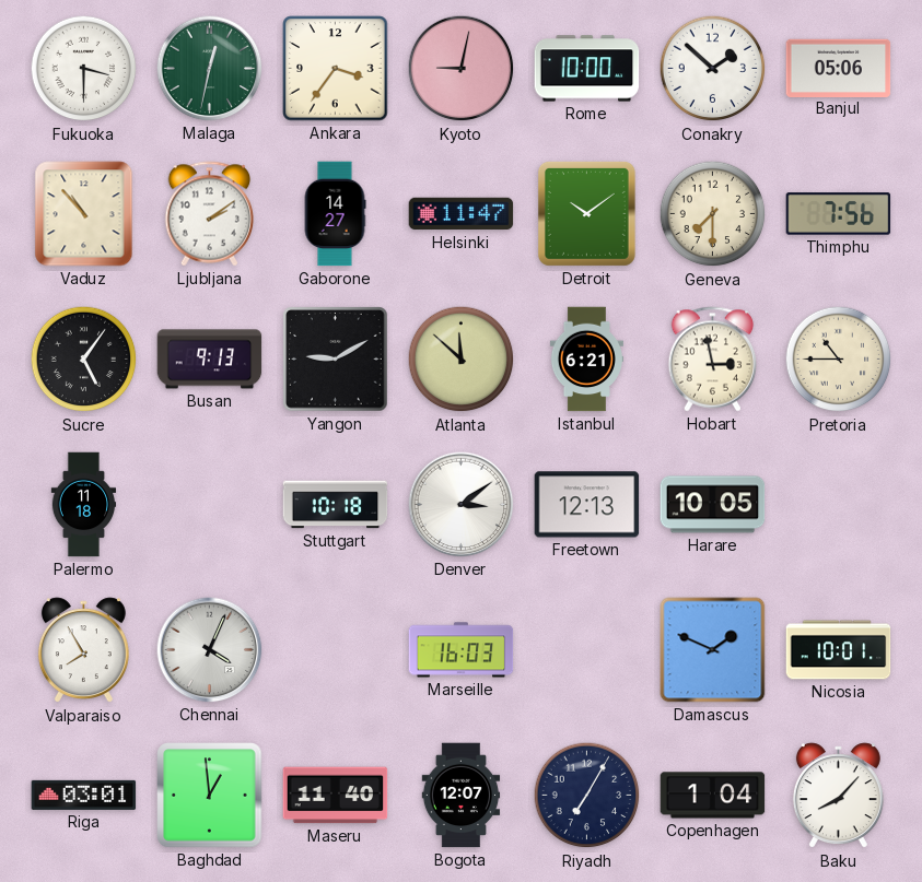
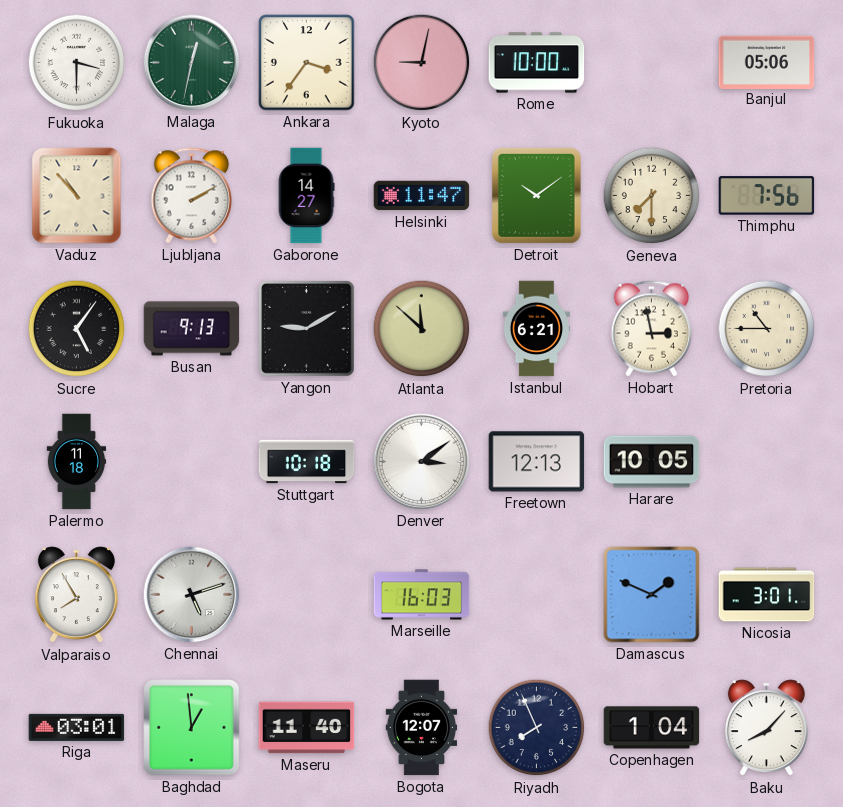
Conakry: 1:52 -> none (713, 69)
Ljubljana: 2:09 -> 2:10 (192, 196)
Chennai: 4:04 -> 5:12 (192, 595)
Nicosia: 10:01 -> 3:01 (767, 595)
Riyadh: 7:05 -> 7:56 (537, 728)
